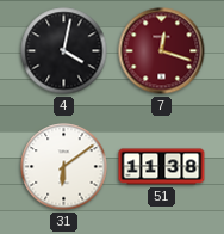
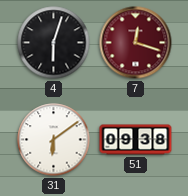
4: 4:02 -> 6:03 (54, 43)
51: 11:38 -> 09:38 (136, 140)
